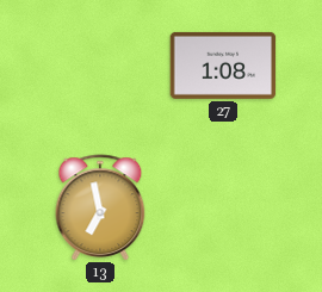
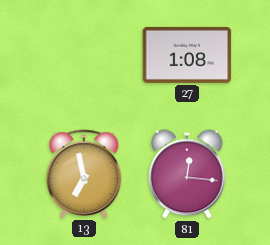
81: none -> 12:16 (188, 174)
